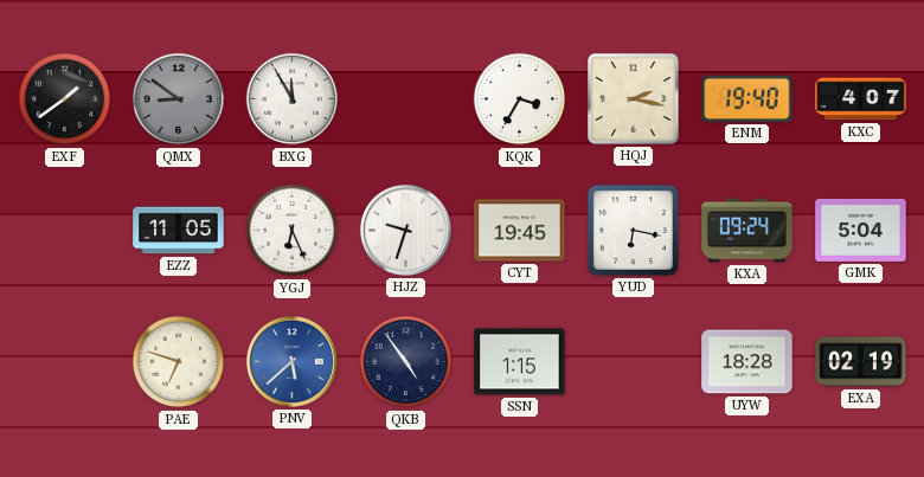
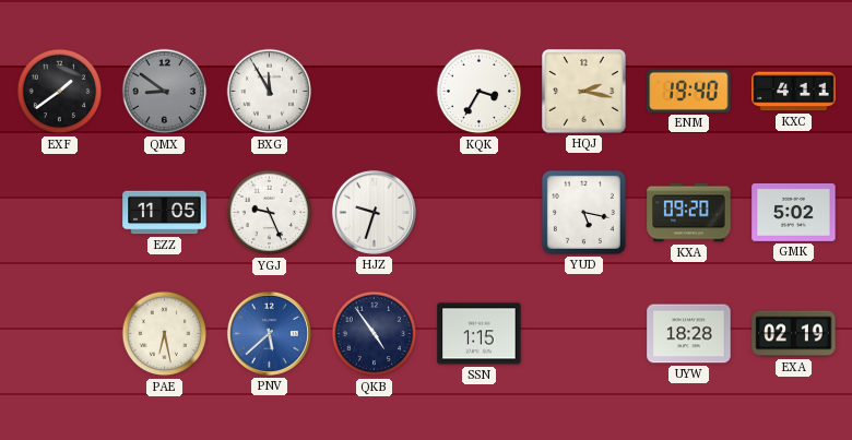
KXC: 4:07 -> 4:11 (794, 92)
YGJ: 6:26 -> 9:26 (270, 213)
CYT: 19:45 -> none (520, 231)
YUD: 6:17 -> 5:17 (583, 212)
KXA: 09:24 -> 09:20 (689, 213)
GMK: 5:04 -> 5:02 (794, 212)
PAE: 6:48 -> 6:28 (165, 334)
